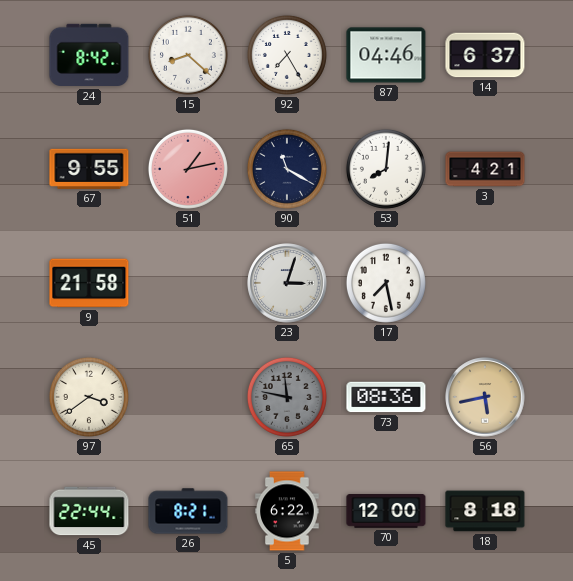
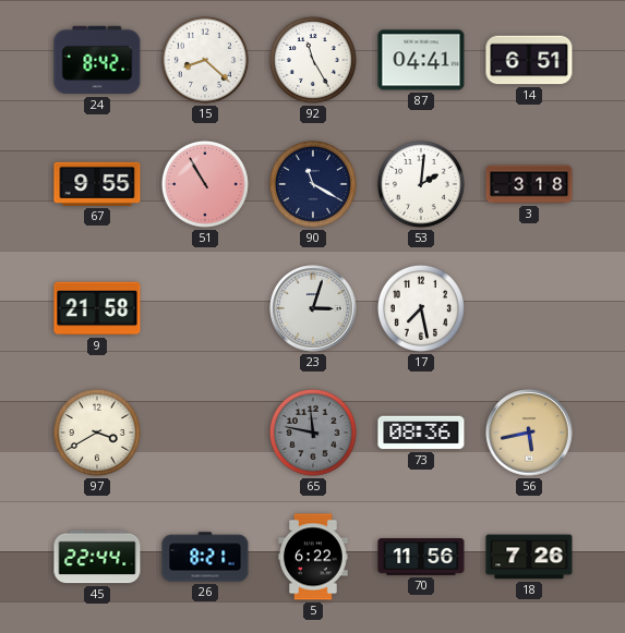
92: 7:25 -> 11:25 (313, 60)
87: 04:46 -> 04:41 (421, 60)
14: 6:37 -> 6:51 (529, 60)
51: 1:13 -> 10:55 (205, 184)
53: 8:01 -> 2:01 (421, 184)
3: 4:21 -> 3:18 (529, 184)
97: 3:39 -> 3:40 (97, 433)
70: 12:00 -> 11:56 (421, 558)
18: 8:18 -> 7:26 (529, 557)
